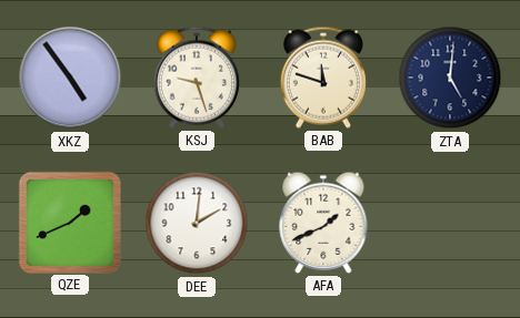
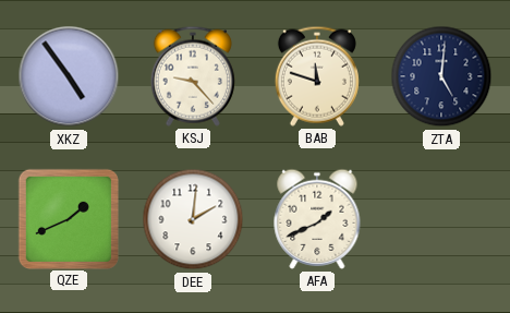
KSJ: 9:27 -> 9:23 (193, 76)
